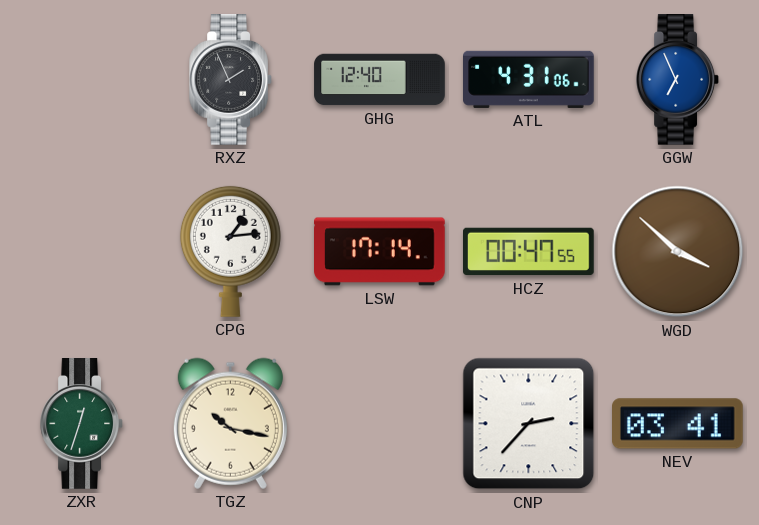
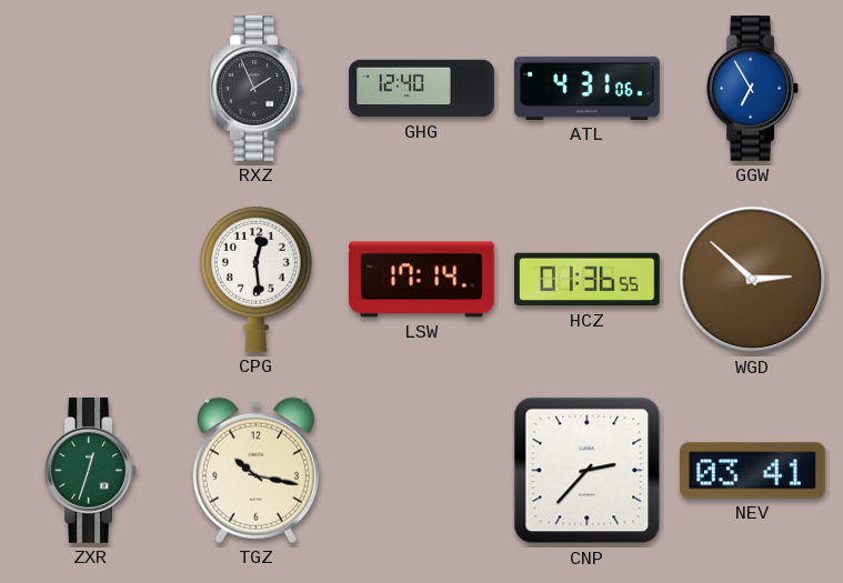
GGW: 6:56 -> 6:55 (752, 89)
CPG: 1:14 -> 12:29 (255, 279)
HCZ: 00:47 -> 01:36 (588, 280)
WGD: 3:52 -> 2:52 (753, 280)
